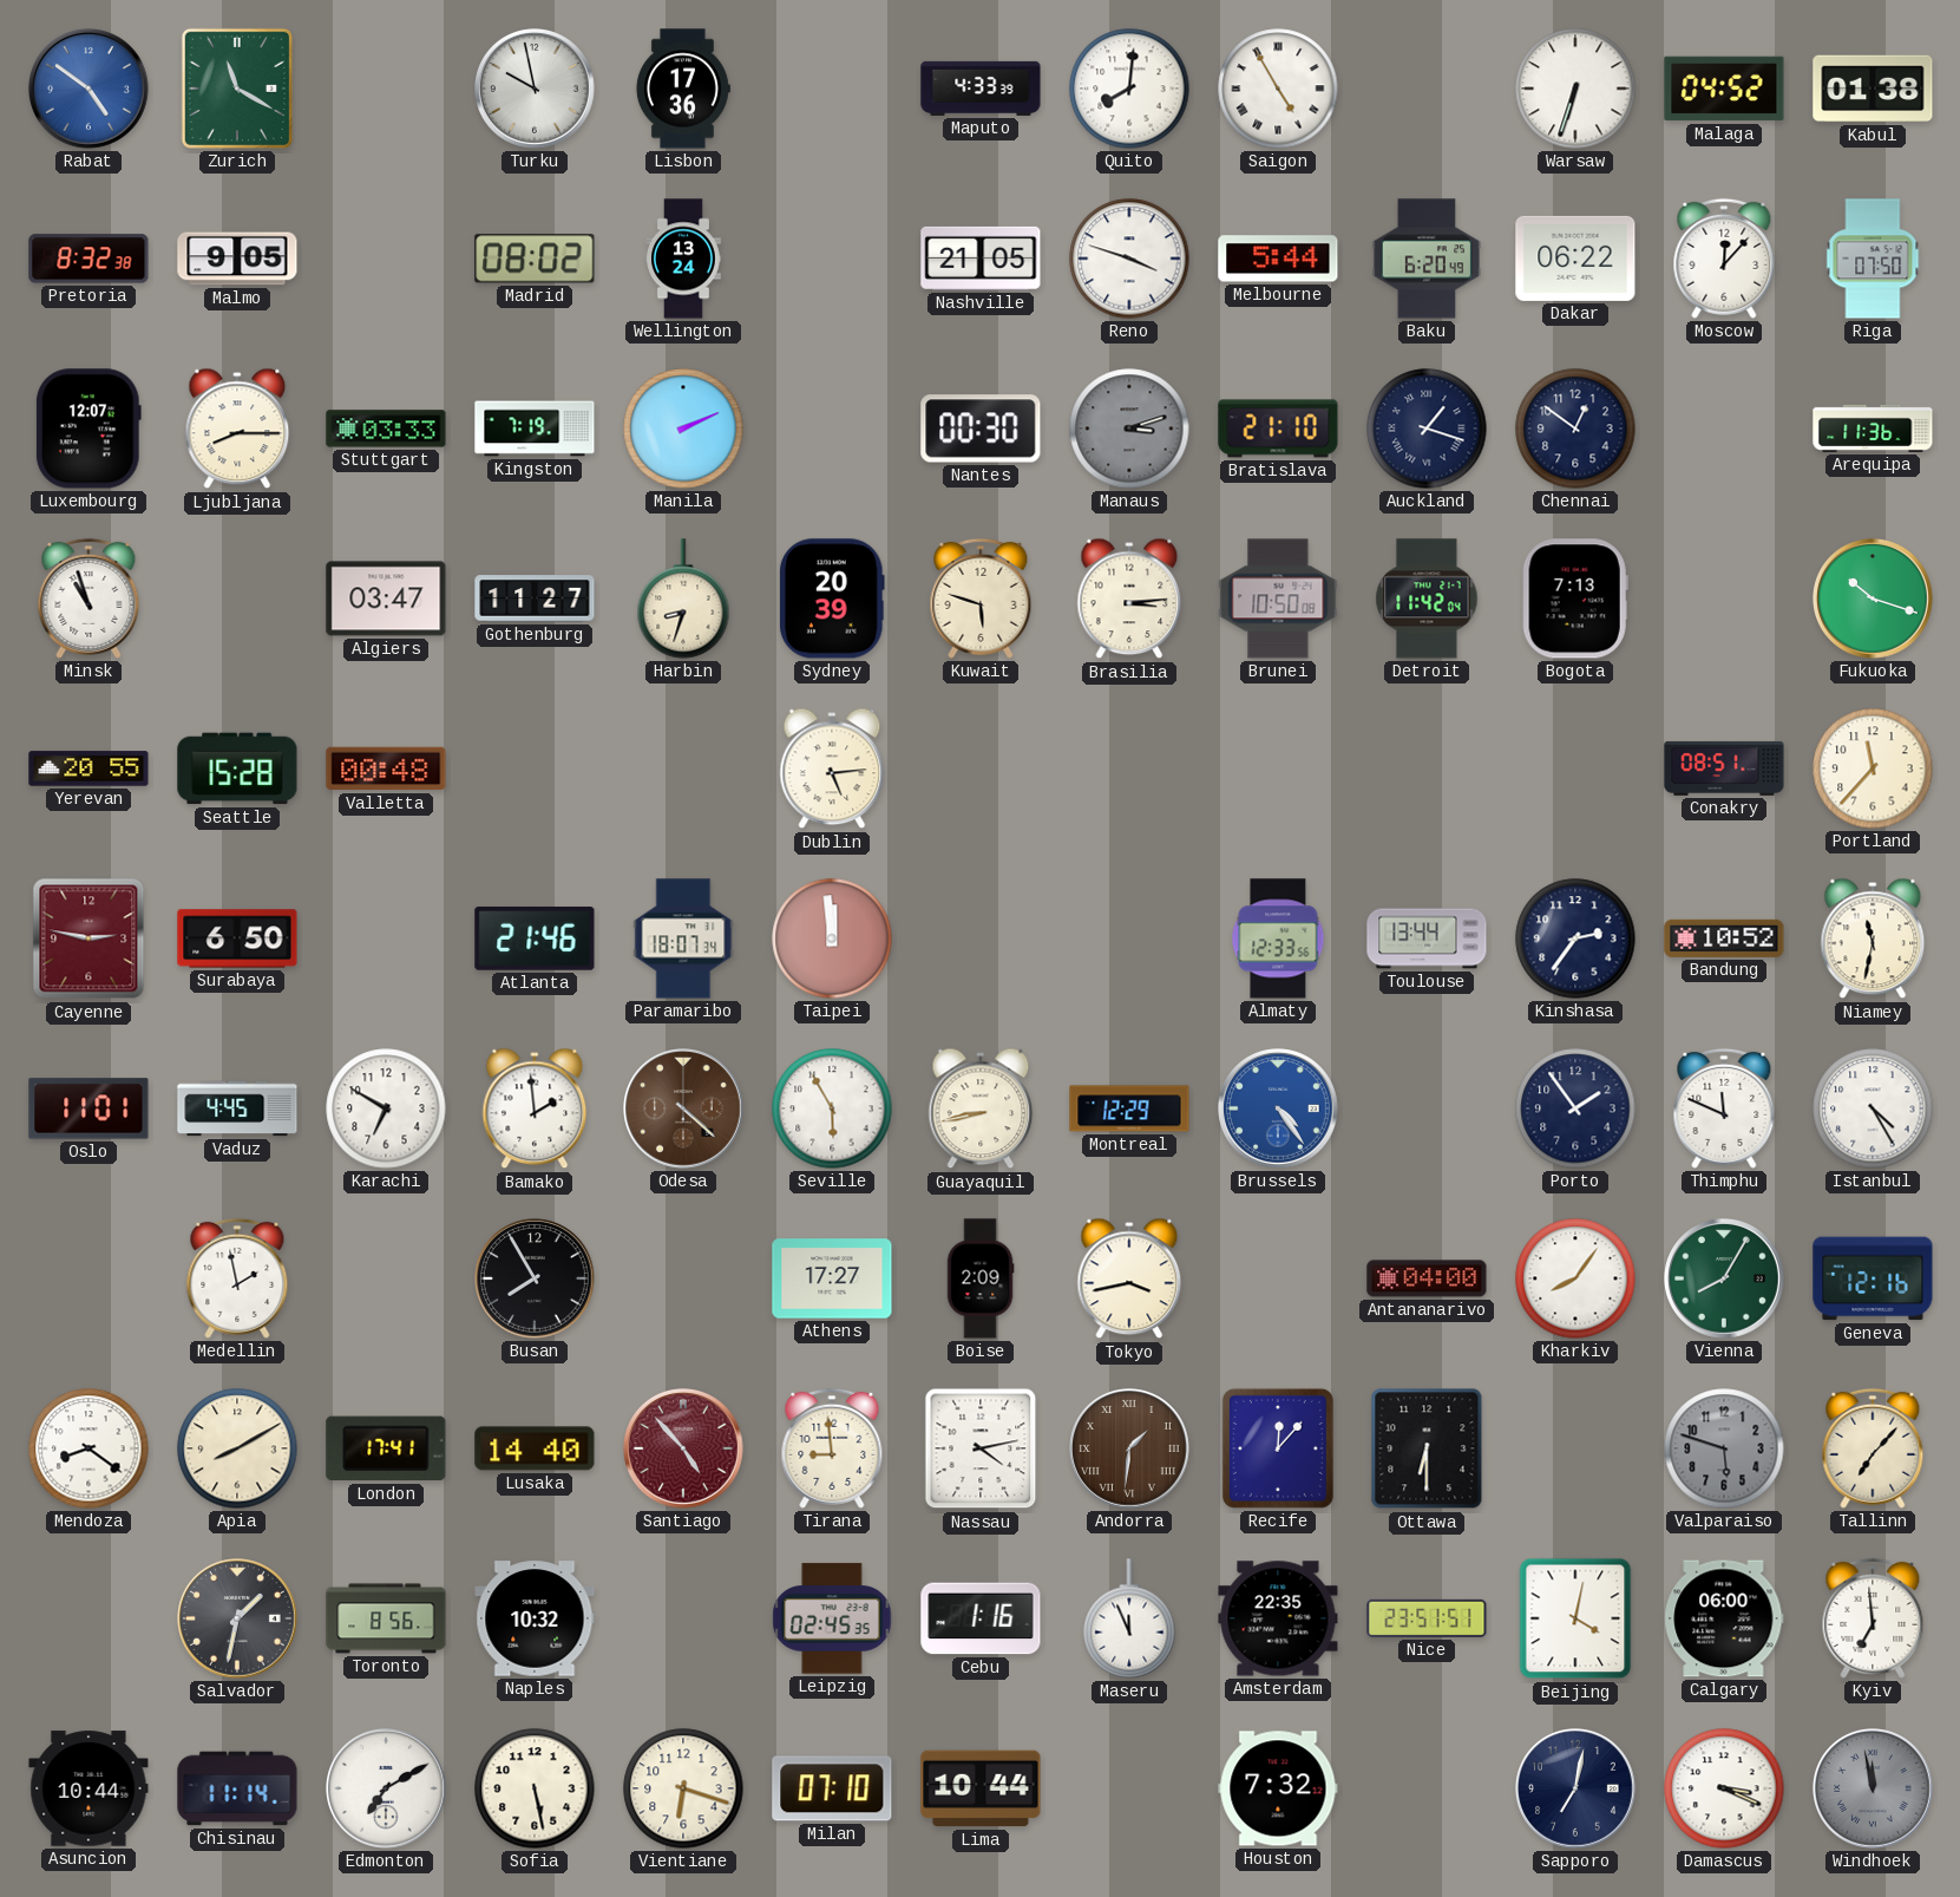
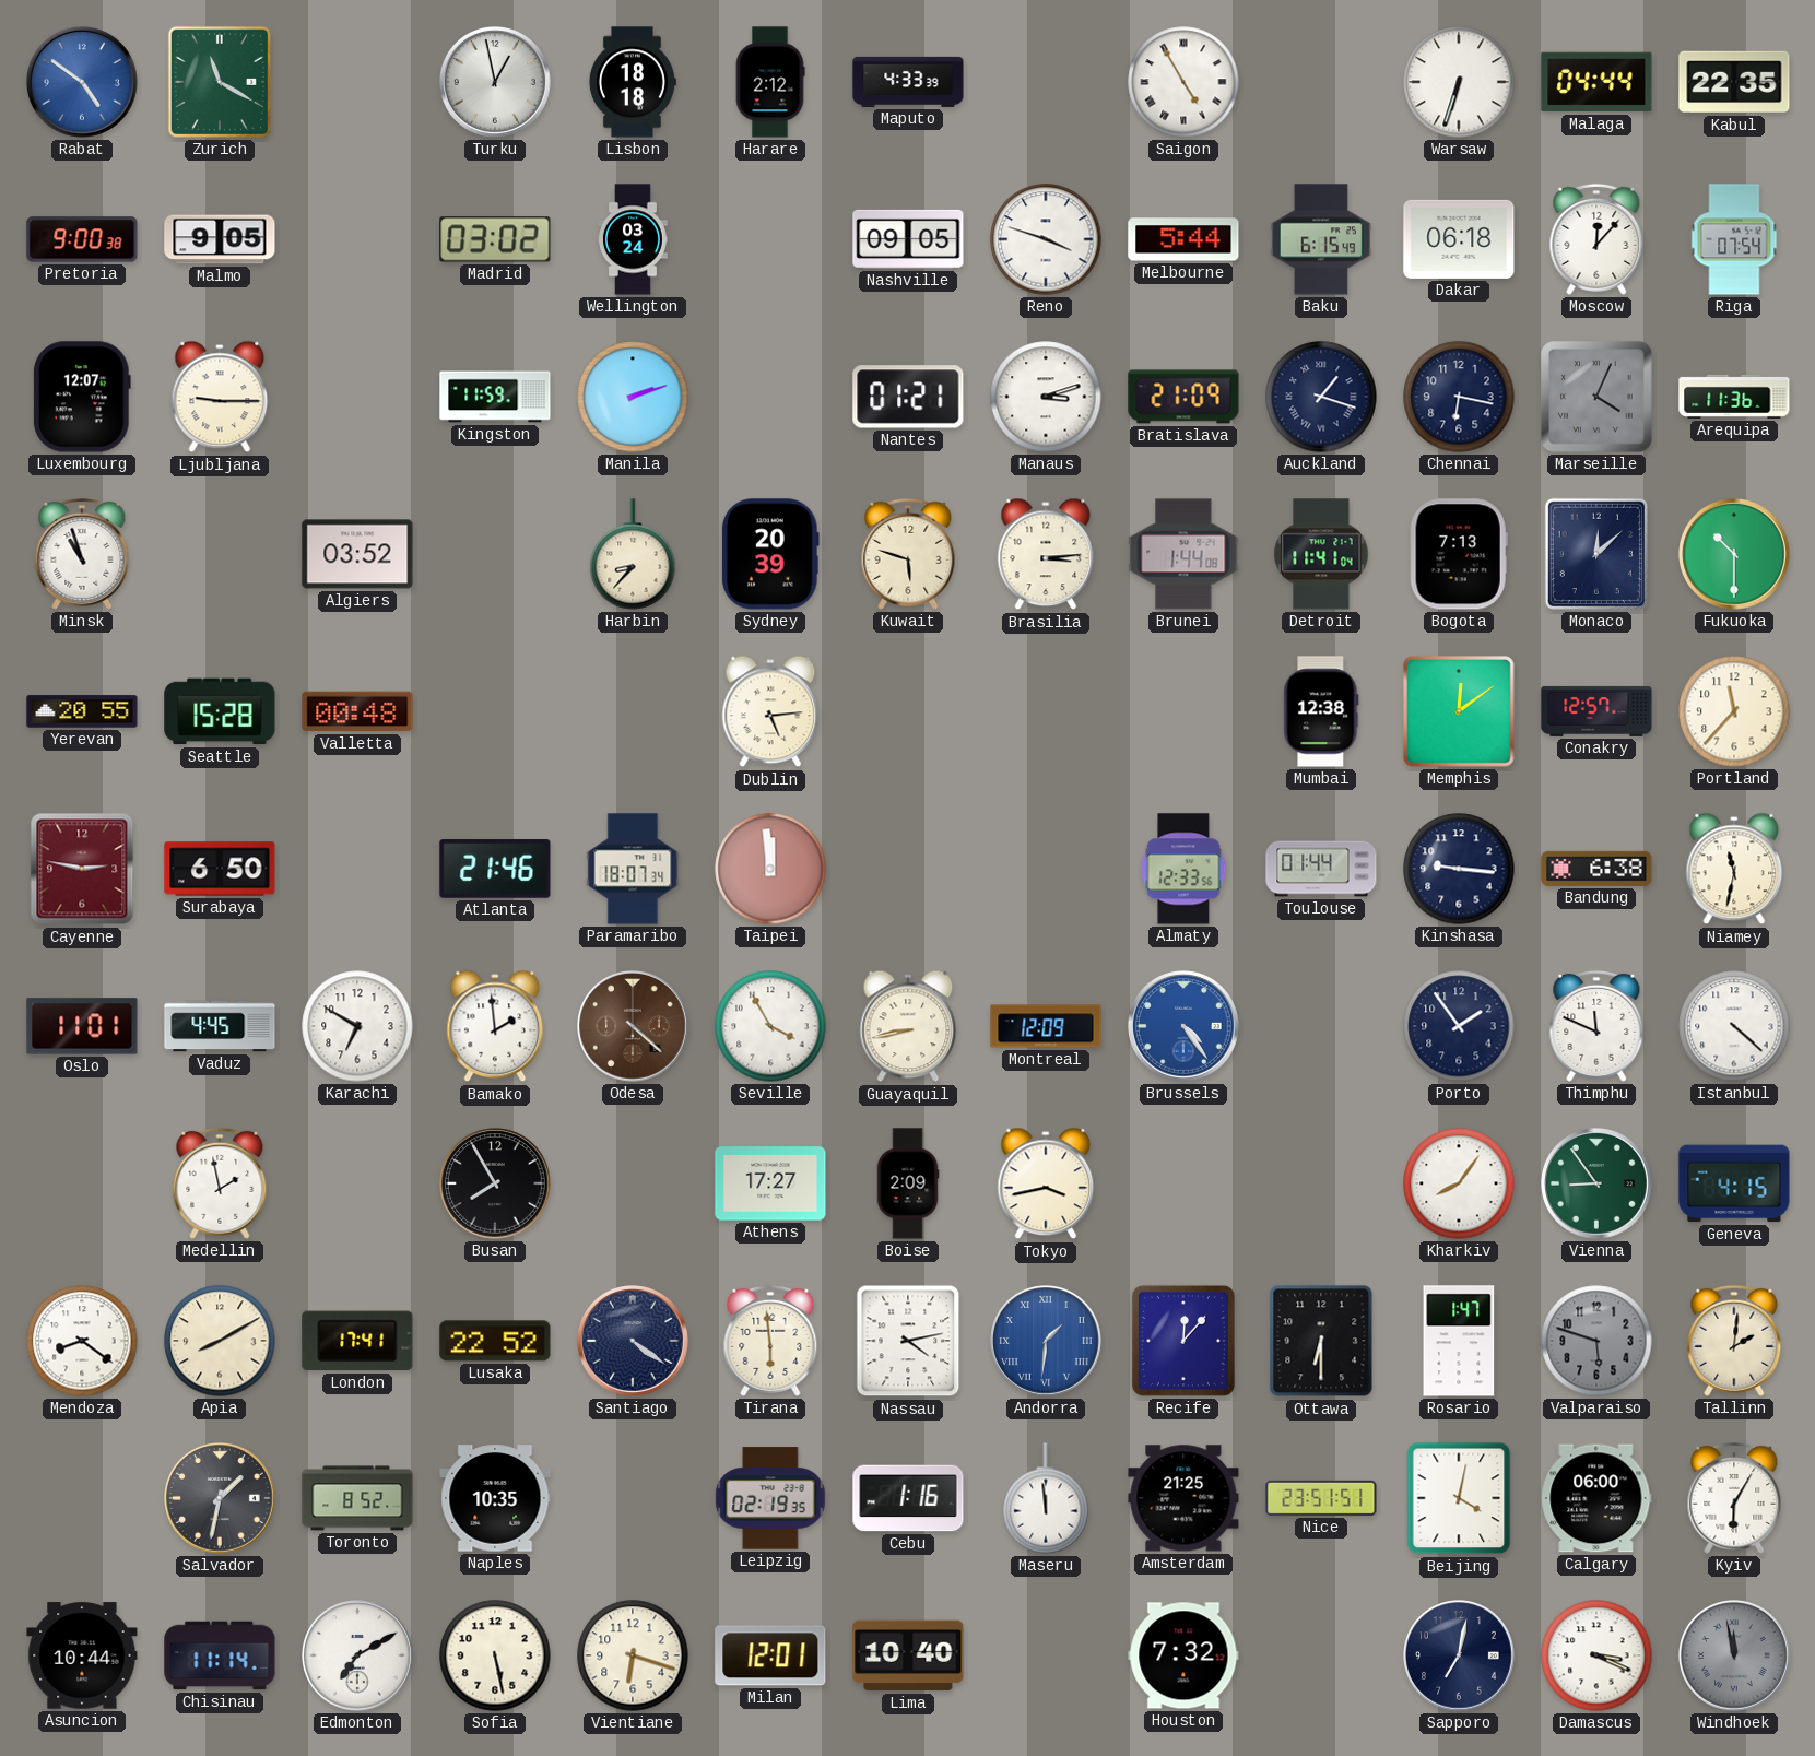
Turku: 9:58 -> 12:58 (496, 83)
Lisbon: 17:36 -> 18:18 (632, 82)
Harare: none -> 2:12 (770, 82)
Quito: 8:01 -> none (1129, 89)
Malaga: 04:52 -> 04:44 (1596, 82)
Kabul: 01:38 -> 22:35 (1734, 82)
Pretoria: 8:32 -> 9:00 (82, 239)
Madrid: 08:02 -> 03:02 (495, 239)
Wellington: 13:24 -> 03:24 (634, 239)
Nashville: 21:05 -> 09:05 (908, 239)
Baku: 6:20 -> 6:15 (1321, 239)
Dakar: 06:22 -> 06:18 (1459, 239)
Riga: 07:50 -> 07:54 (1734, 239)
Ljubljana: 8:15 -> 9:15 (220, 397)
Stuttgart: 03:33 -> none (386, 429)
Kingston: 7:19 -> 11:59 (495, 397)
Manila: 2:11 -> 2:12 (633, 397)
Nantes: 00:30 -> 01:21 (908, 397)
Manaus dial: grey -> white (1046, 397)
Bratislava: 21:10 -> 21:09 (1183, 397)
Chennai: 12:51 -> 6:17 (1459, 397)
Marseille: none -> 4:04 (1596, 397)
Algiers: 03:47 -> 03:52 (357, 554)
Gothenburg: 11:27 -> none (535, 598)
Harbin: 8:33 -> 8:37 (633, 554)
Brunei: 10:50 -> 1:44 (1183, 554)
Detroit: 11:42 -> 11:41 (1321, 554)
Monaco: none -> 12:08 (1596, 554)
Fukuoka: 10:18 -> 10:30 (1735, 555)
Mumbai: none -> 12:38 (1321, 711)
Memphis: none -> 12:09 (1460, 712)
Conakry: 08:51 -> 12:57 (1596, 711)
Toulouse: 13:44 -> 01:44 (1321, 869)
Kinshasa: 2:36 -> 9:16 (1459, 869)
Bandung: 10:52 -> 6:38 (1596, 869)
Seville: 5:55 -> 3:55 (770, 1026)
Montreal: 12:29 -> 12:09 (1046, 1026)
Istanbul: 4:25 -> 4:22 (1734, 1026)
Antananarivo: 04:00 -> none (1427, 1278)
Vienna: 8:05 -> 8:54 (1598, 1185)
Geneva: 12:16 -> 4:15 (1734, 1183)
Lusaka: 14:40 -> 22:52 (495, 1341)
Santiago: 4:53 -> 4:21 (634, 1342)
Santiago dial: burgundy -> navy (634, 1342)
Tirana: 8:59 -> 5:59 (770, 1341)
Andorra dial: brown -> blue (1047, 1342)
Rosario: none -> 1:47 (1459, 1341)
Tallinn: 7:07 -> 2:01 (1734, 1341)
Toronto: 8:56 -> 8:52 (357, 1498)
Naples: 10:32 -> 10:35 (495, 1498)
Leipzig: 02:45 -> 02:19 (770, 1498)
Maseru: 11:56 -> 11:59 (1046, 1498)
Amsterdam: 22:35 -> 21:25 (1183, 1498)
Kyiv: 6:59 -> 6:05 (1734, 1498)
Milan: 07:10 -> 12:01 (770, 1655)
Lima: 10:44 -> 10:40 (908, 1655)
